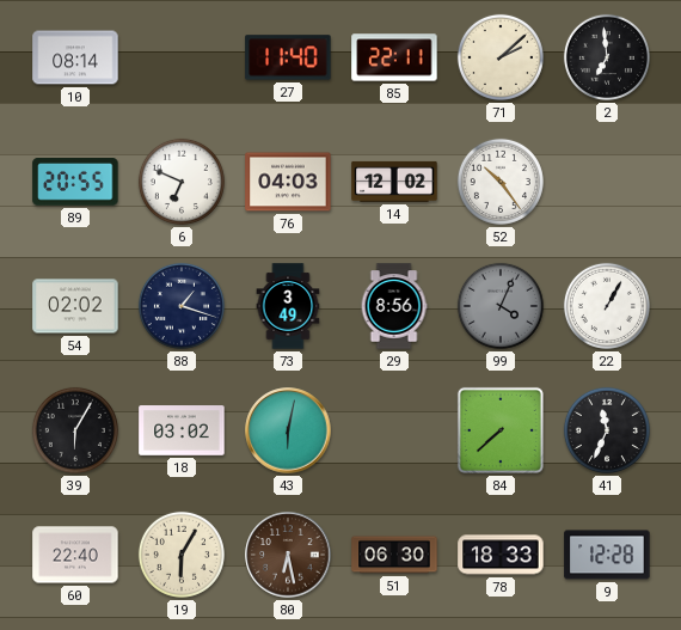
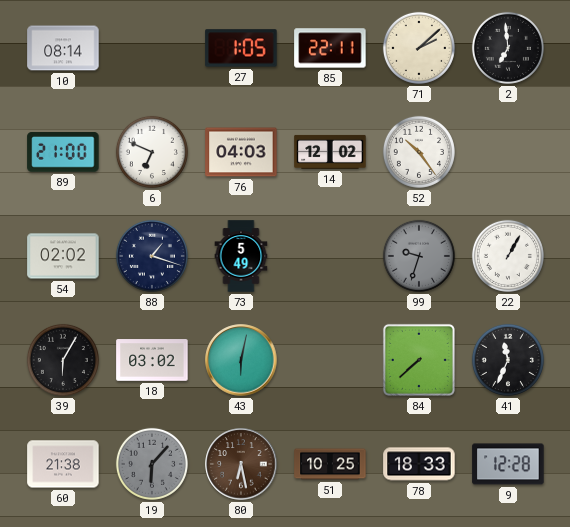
27: 11:40 -> 1:05 (241, 48)
89: 20:55 -> 21:00 (63, 153)
73: 3:49 -> 5:49 (241, 256)
29: 8:56 -> none (394, 306)
99: 4:04 -> 9:33 (419, 256)
60: 22:40 -> 21:38 (63, 464)
19: 6:05 -> 6:07 (152, 464)
19 dial: cream -> grey (152, 464)
51: 06:30 -> 10:25 (330, 464)
